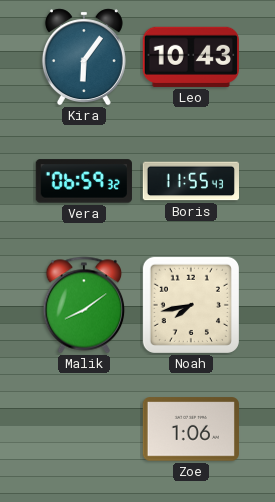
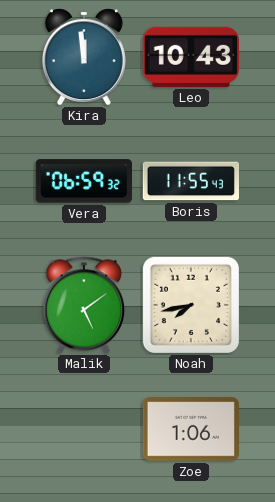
Kira: 6:06 -> 11:59 (84, 57)
Malik: 8:09 -> 5:09 (84, 305)
